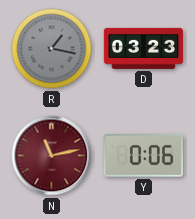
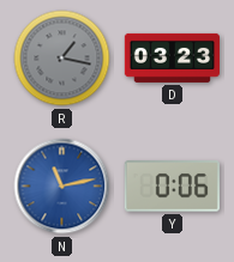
N dial: burgundy -> blue (62, 187)
